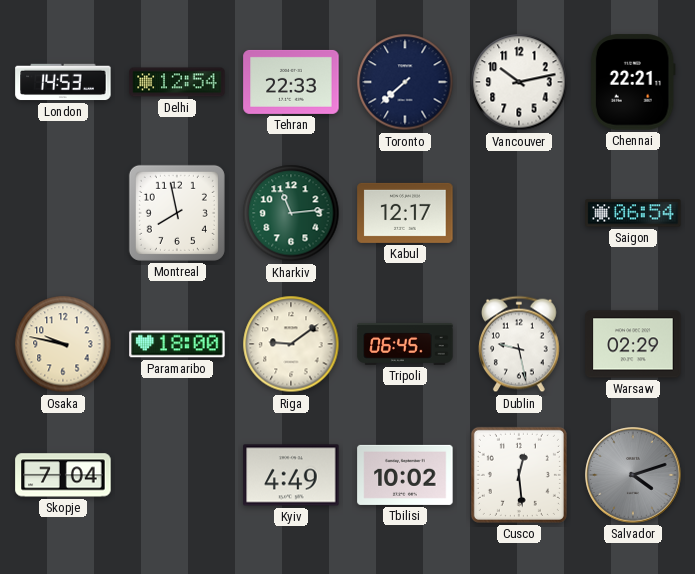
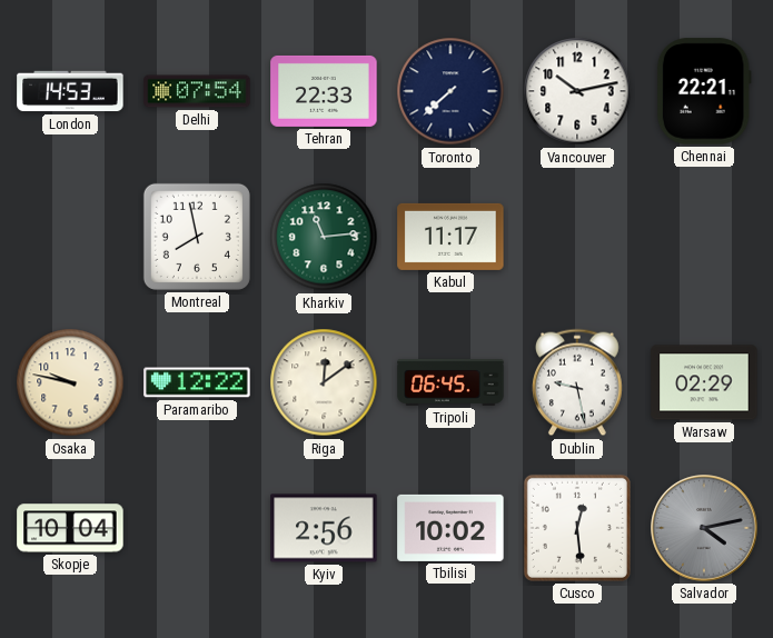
Delhi: 12:54 -> 07:54 (197, 91)
Kabul: 12:17 -> 11:17 (450, 237)
Saigon: 06:54 -> none (633, 213)
Paramaribo: 18:00 -> 12:22 (197, 382)
Riga: 9:09 -> 12:09 (324, 382)
Skopje: 7:04 -> 10:04 (70, 528)
Kyiv: 4:49 -> 2:56 (324, 528)
Salvador: 4:12 -> 4:13 (704, 528)
